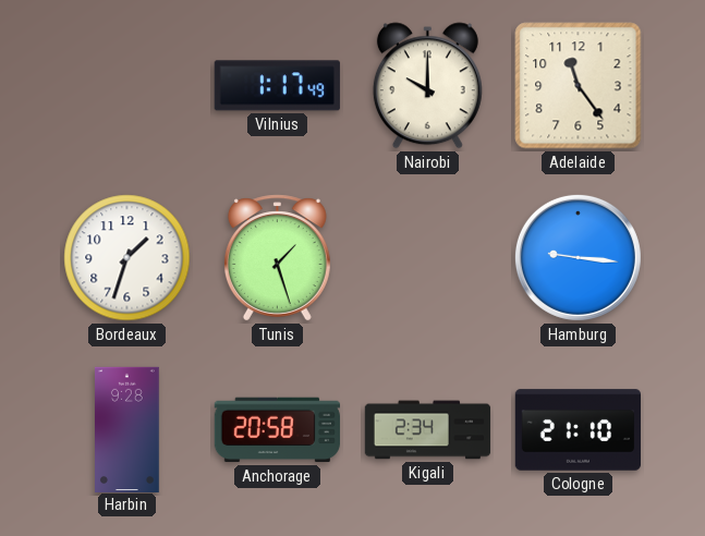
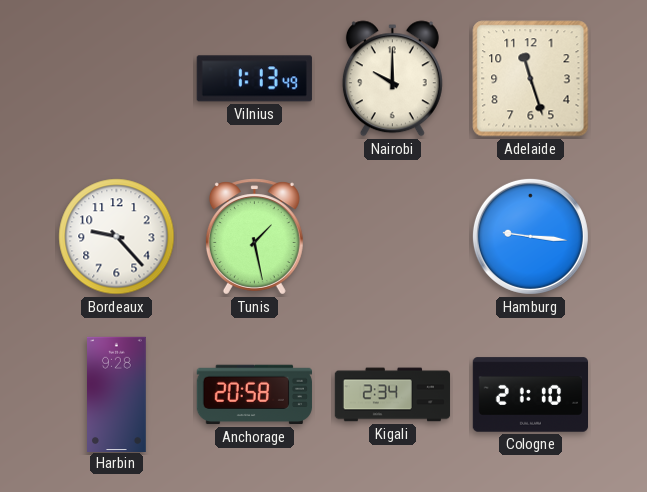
Vilnius: 1:17 -> 1:13 (254, 79)
Adelaide: 11:24 -> 11:27 (531, 79)
Bordeaux: 1:33 -> 9:23 (117, 237)
Tunis: 1:27 -> 1:28 (254, 237)
